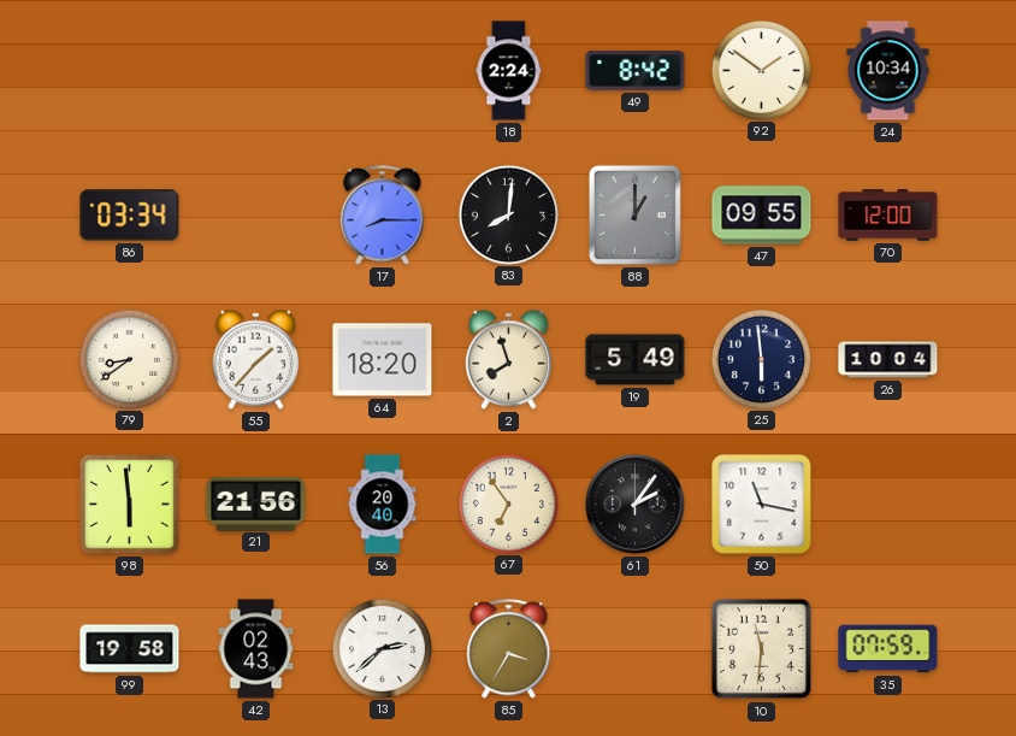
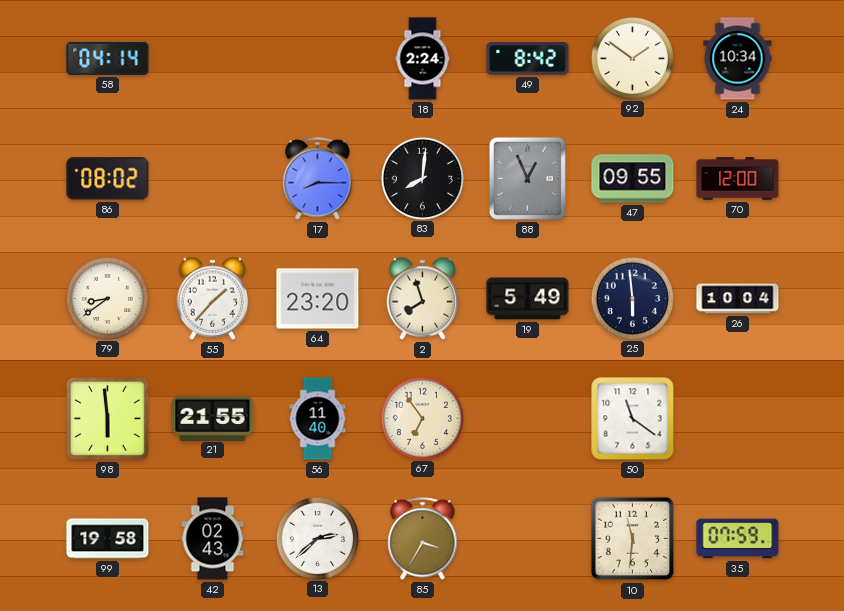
58: none -> 04:14 (108, 58)
86: 03:34 -> 08:02 (108, 179)
88: 1:00 -> 12:56 (527, 178)
64: 18:20 -> 23:20 (318, 299)
21: 21:56 -> 21:55 (213, 418)
56: 20:40 -> 11:40 (318, 419)
61: 2:06 -> none (634, 504)
50: 11:17 -> 11:21 (633, 419)
